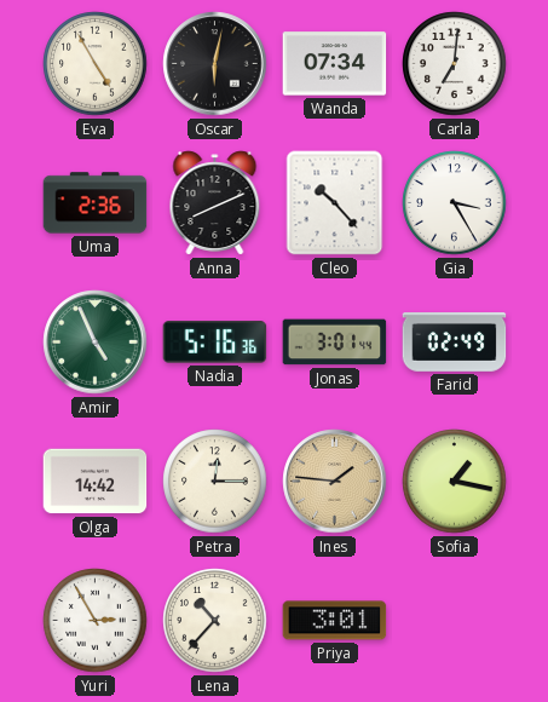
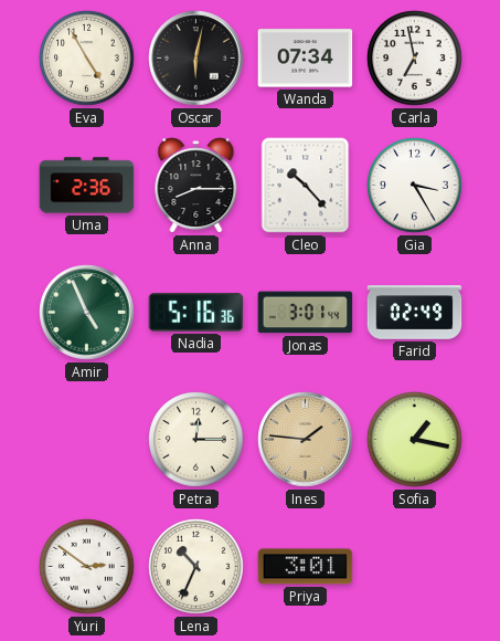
Carla: 7:01 -> 6:58 (415, 59)
Anna: 8:11 -> 8:15 (196, 186)
Olga: 14:42 -> none (96, 482)
Yuri: 2:55 -> 2:51 (87, 567)
Lena: 10:37 -> 10:34 (196, 567)
